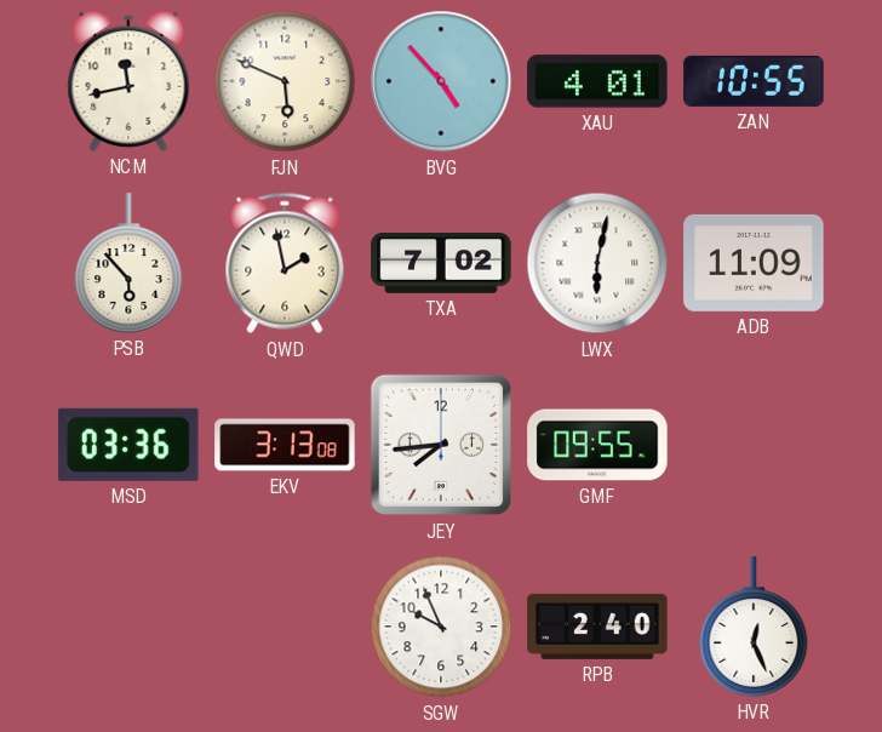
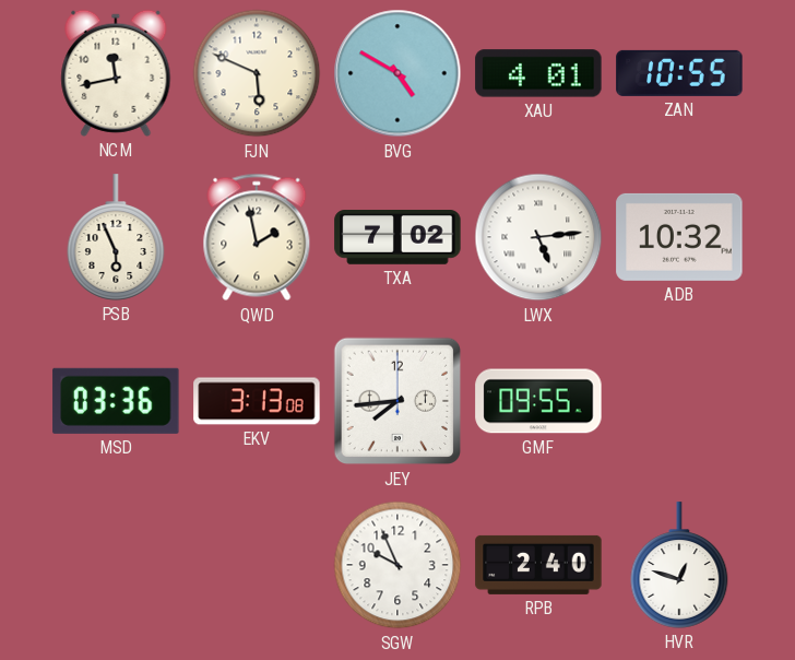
BVG: 4:53 -> 4:50 (397, 73)
PSB: 5:53 -> 5:56 (116, 237)
LWX: 6:02 -> 5:14 (538, 237)
ADB: 11:09 -> 10:32 (679, 237)
HVR: 12:26 -> 12:48 (679, 565)
